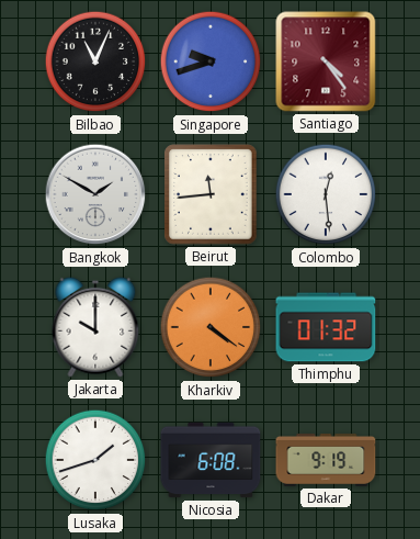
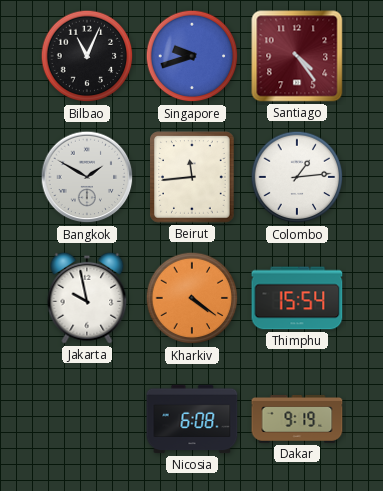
Colombo: 12:29 -> 1:14 (297, 177)
Jakarta: 10:00 -> 9:58 (87, 298)
Thimphu: 01:32 -> 15:54 (297, 298)
Lusaka: 1:42 -> none (95, 460)
